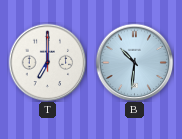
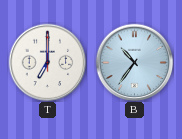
B: 10:31 -> 10:36 (134, 62)
